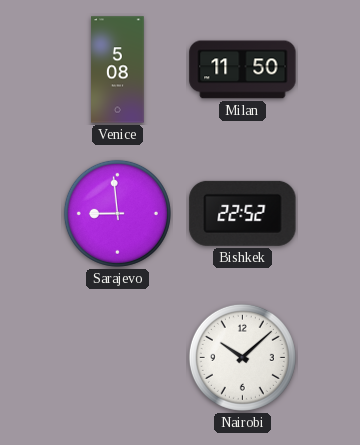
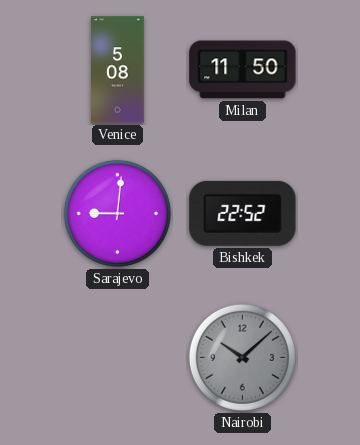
Sarajevo: 8:59 -> 9:01 (117, 213)
Nairobi dial: white -> grey (242, 357)
